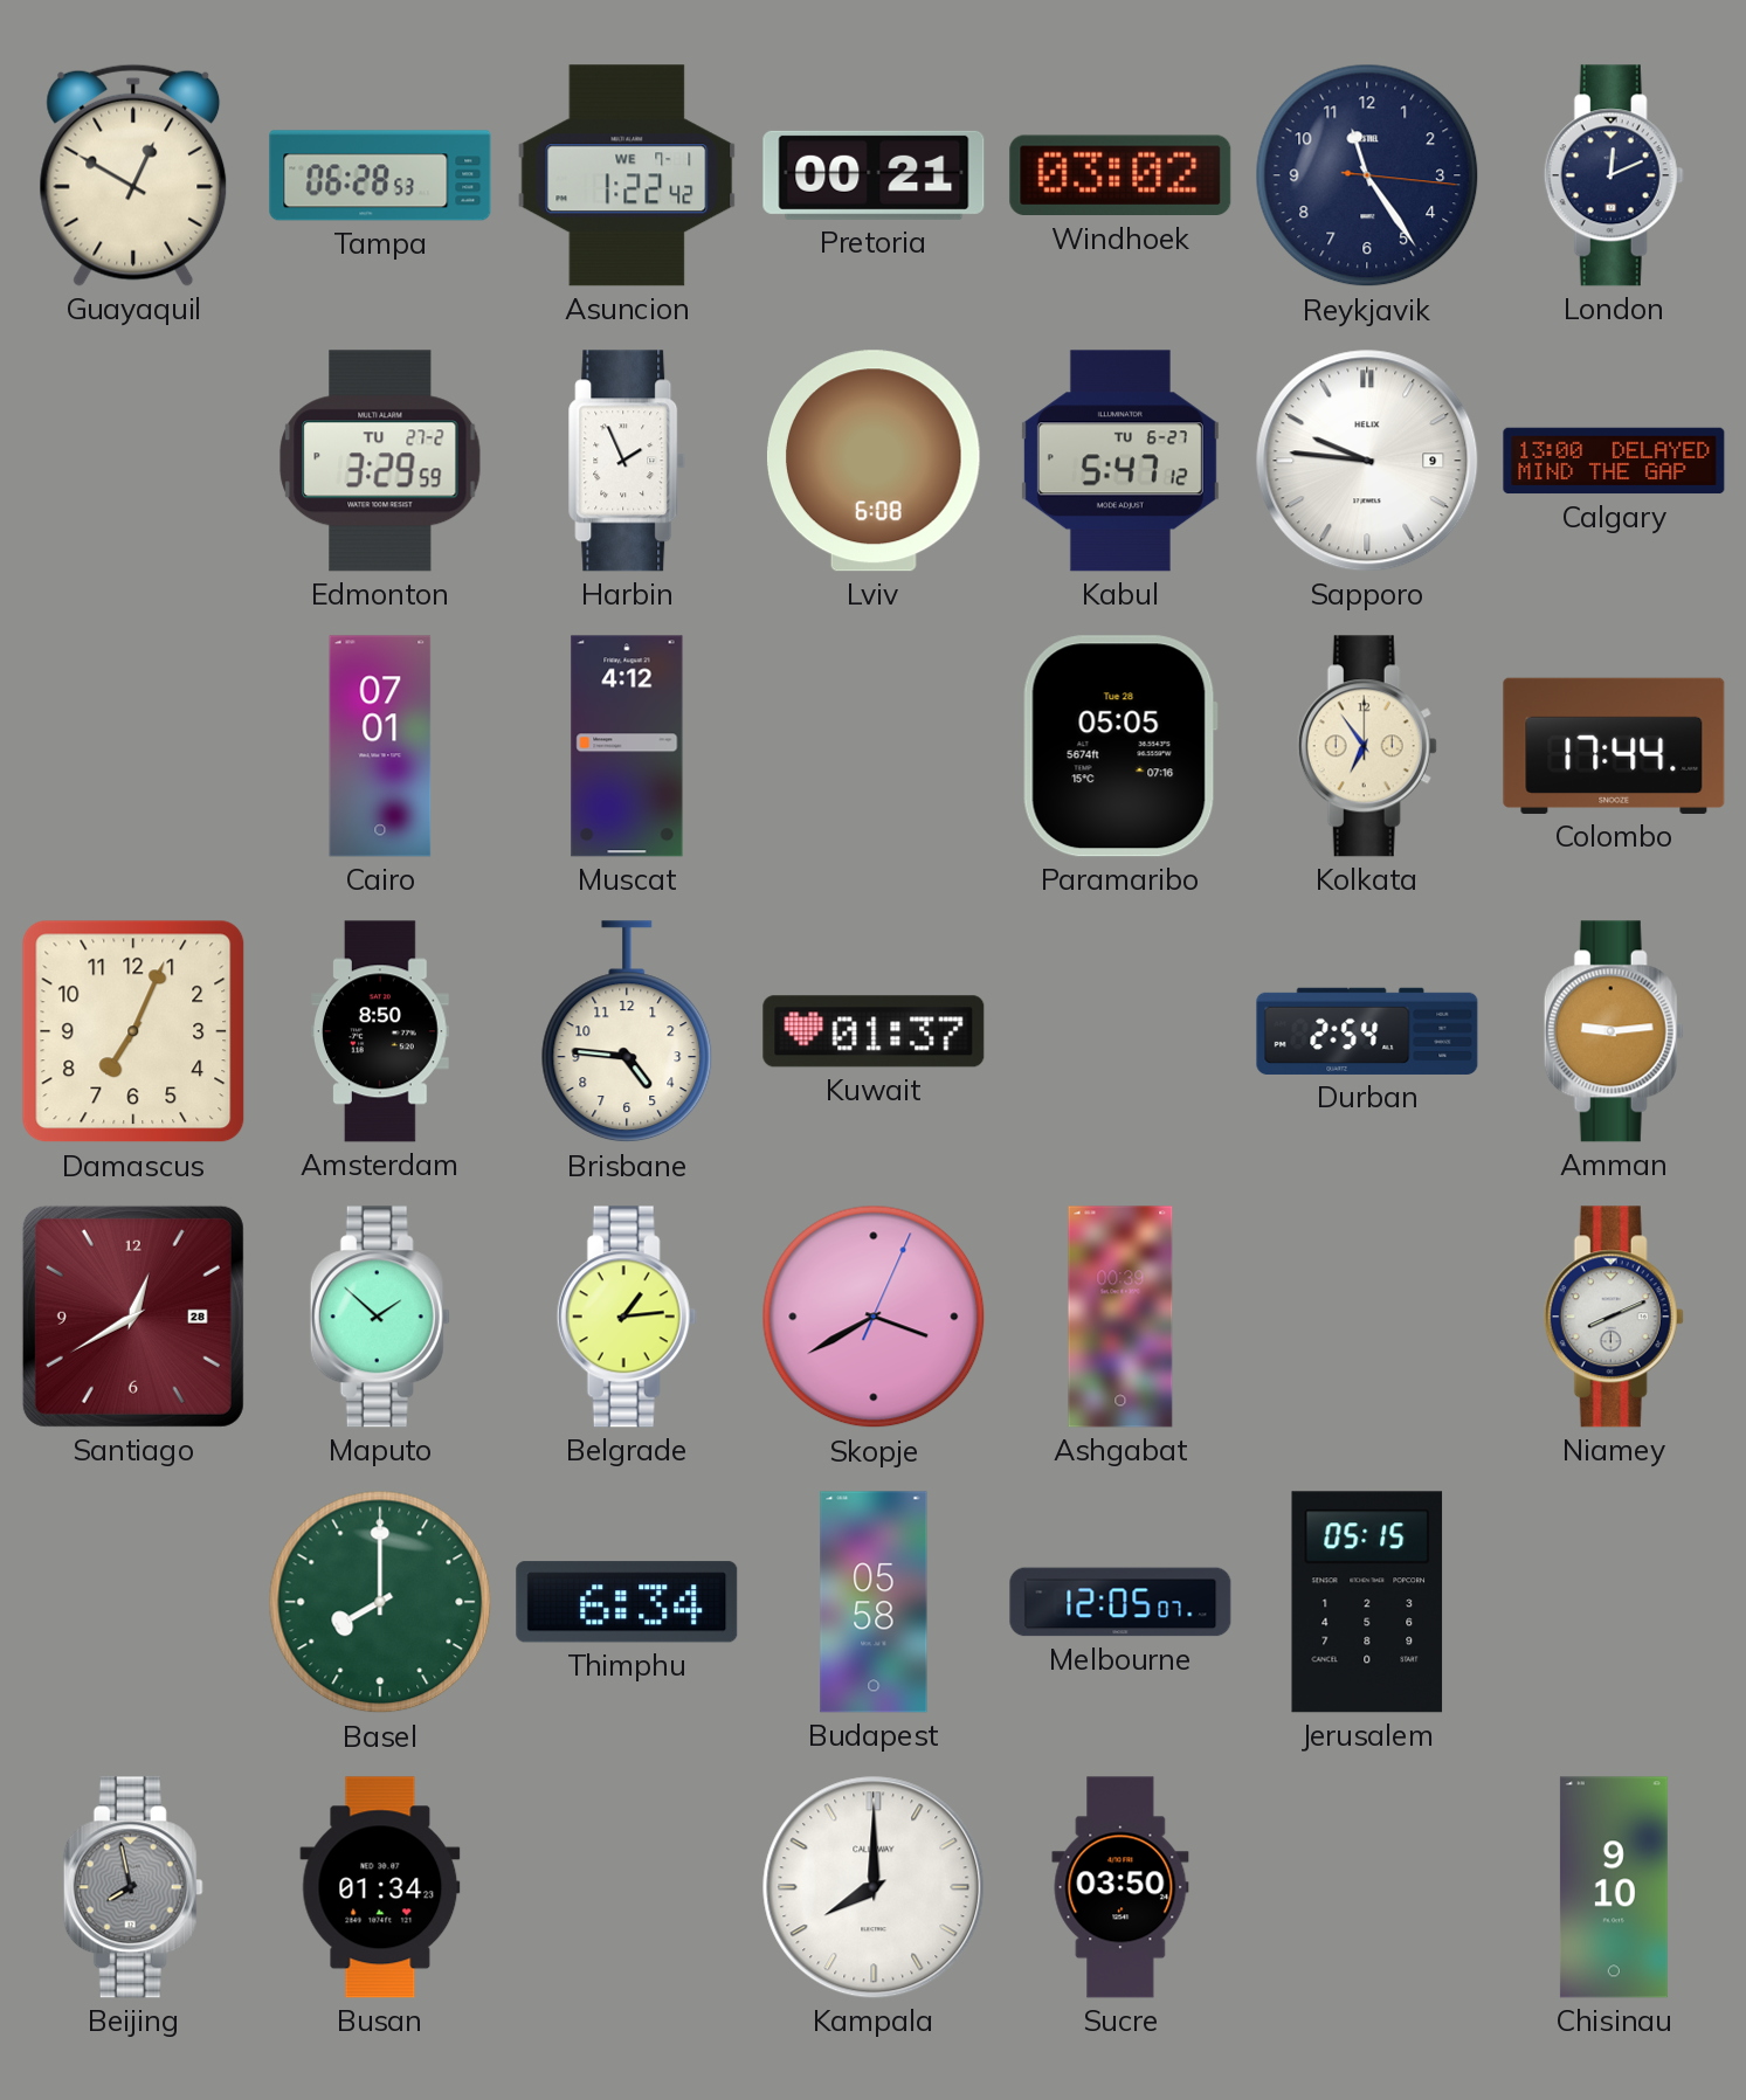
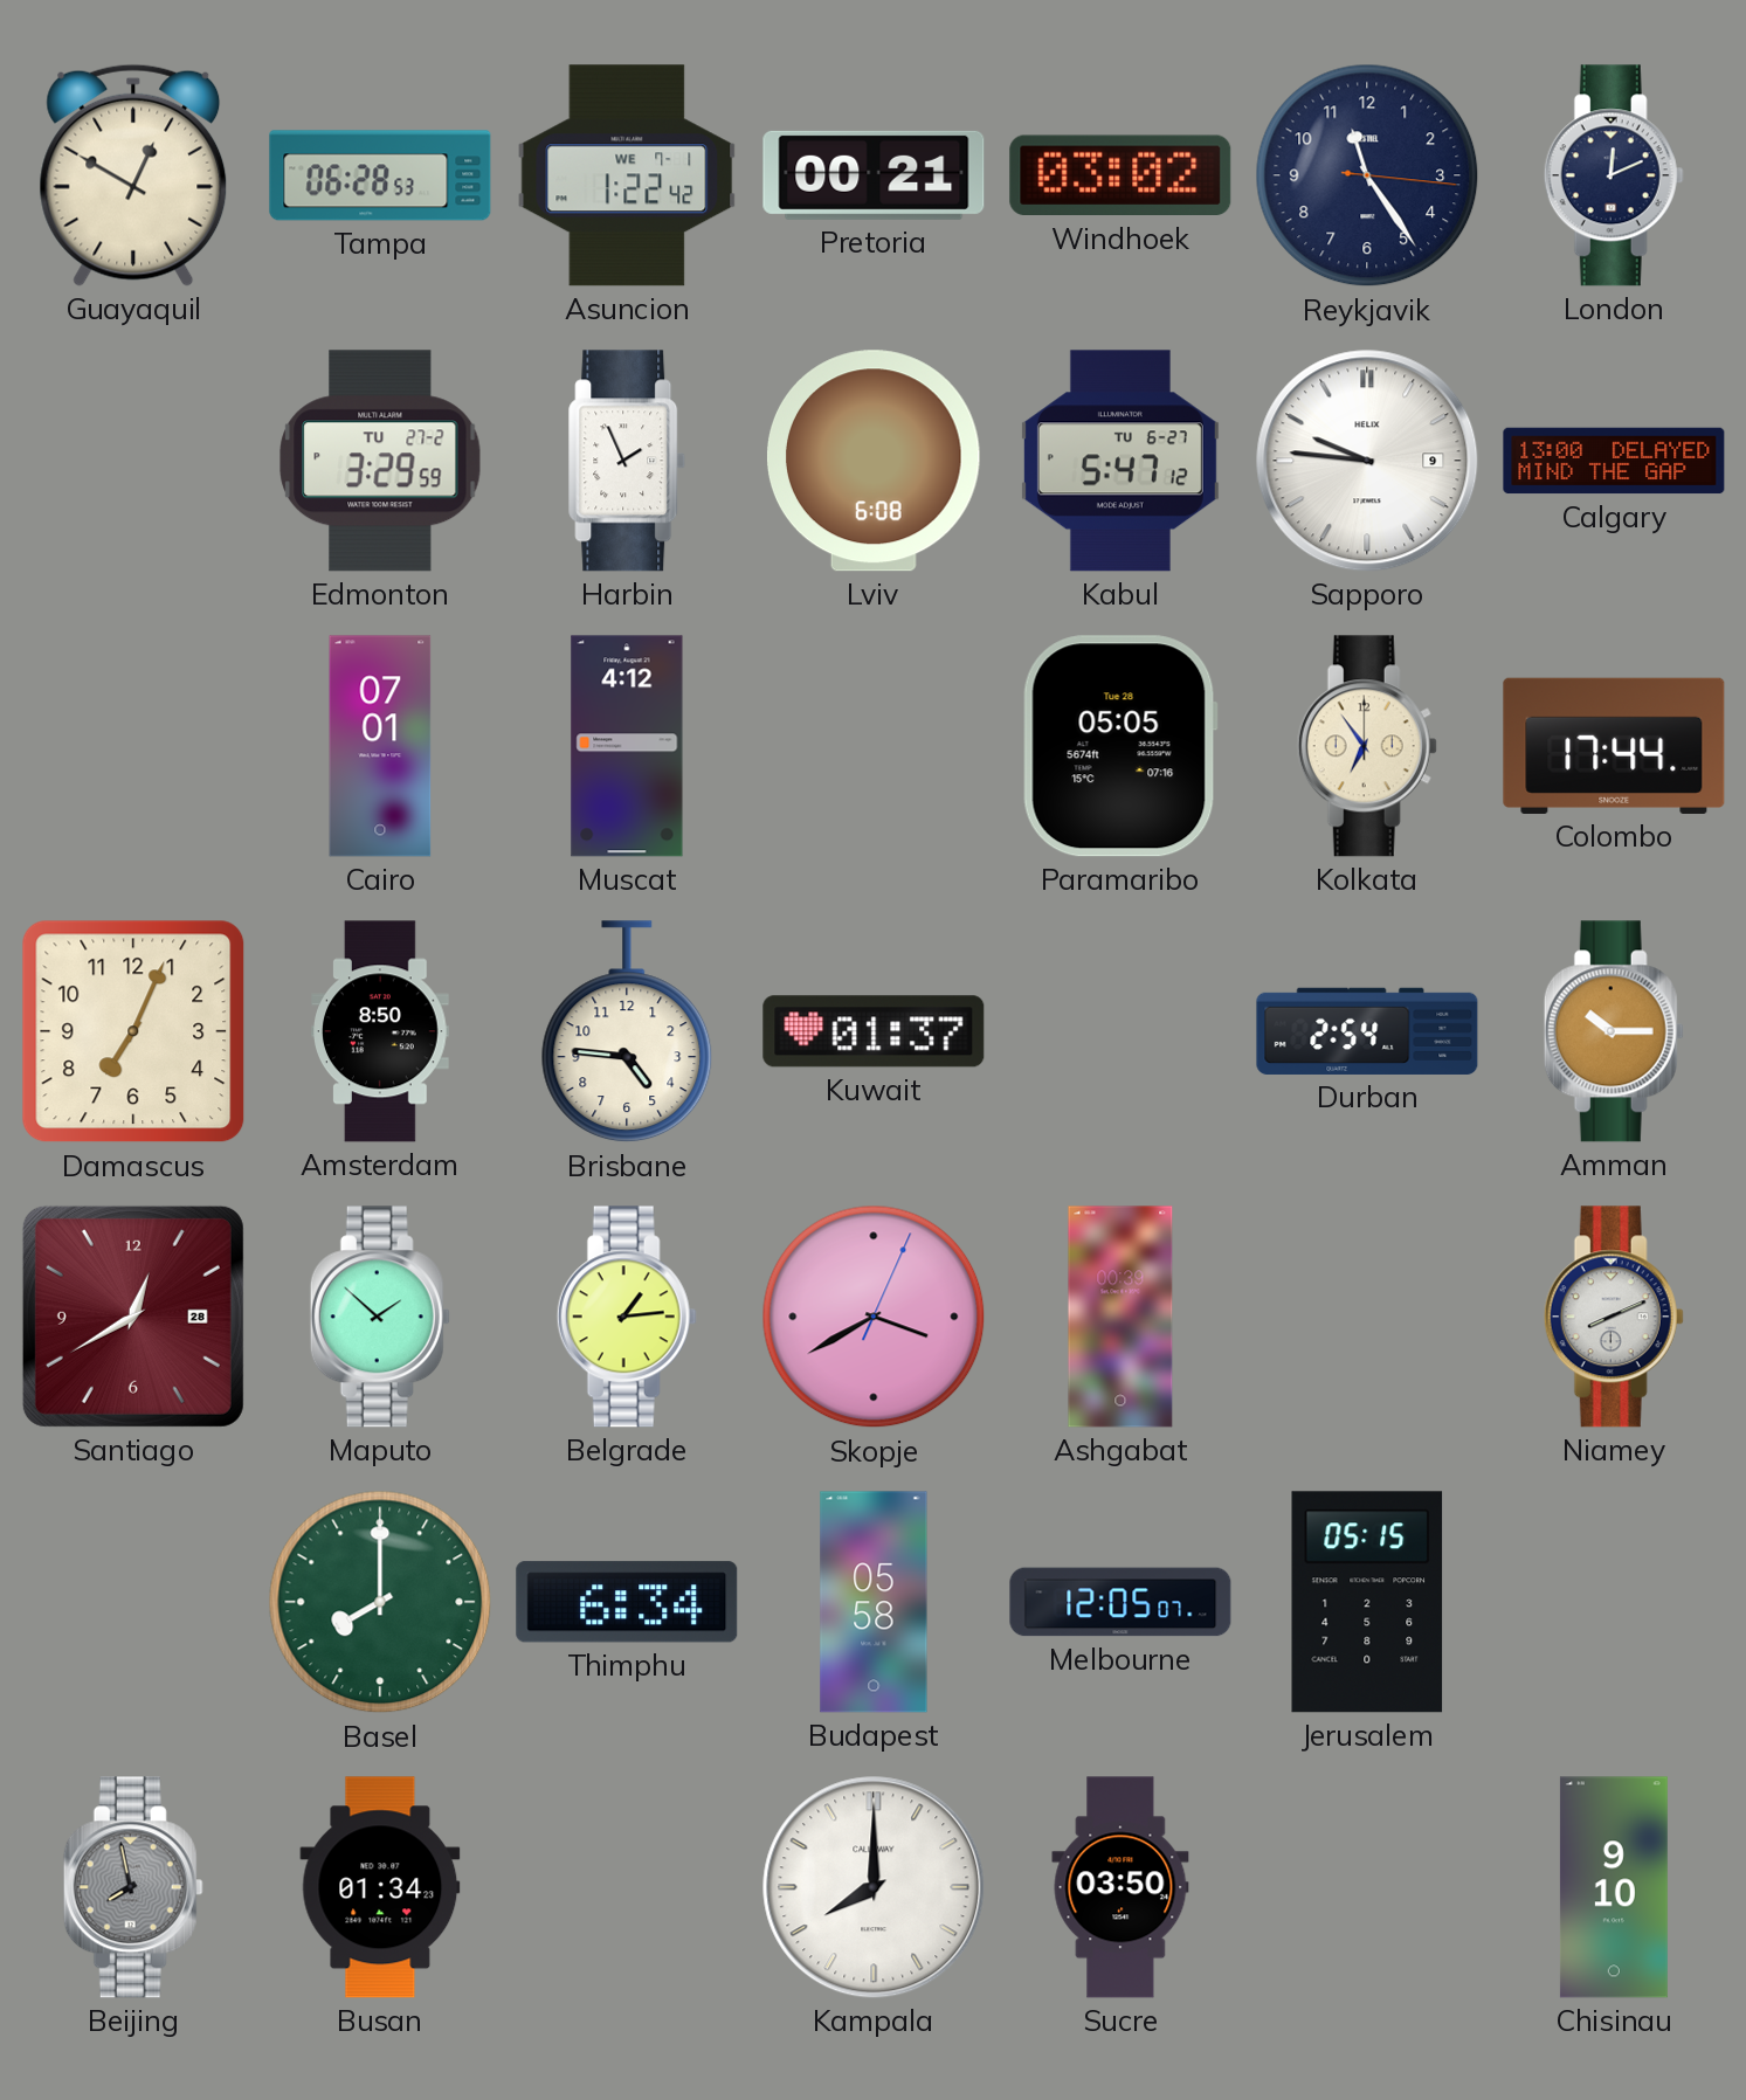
Amman: 9:14 -> 10:15 (1614, 1031)
